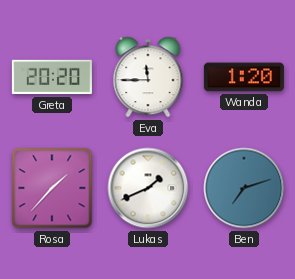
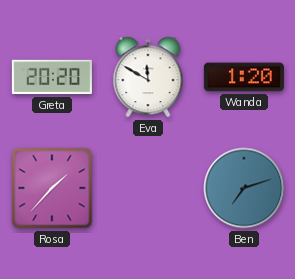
Eva: 11:45 -> 11:50 (148, 77)
Lukas: 1:41 -> none (148, 188)
